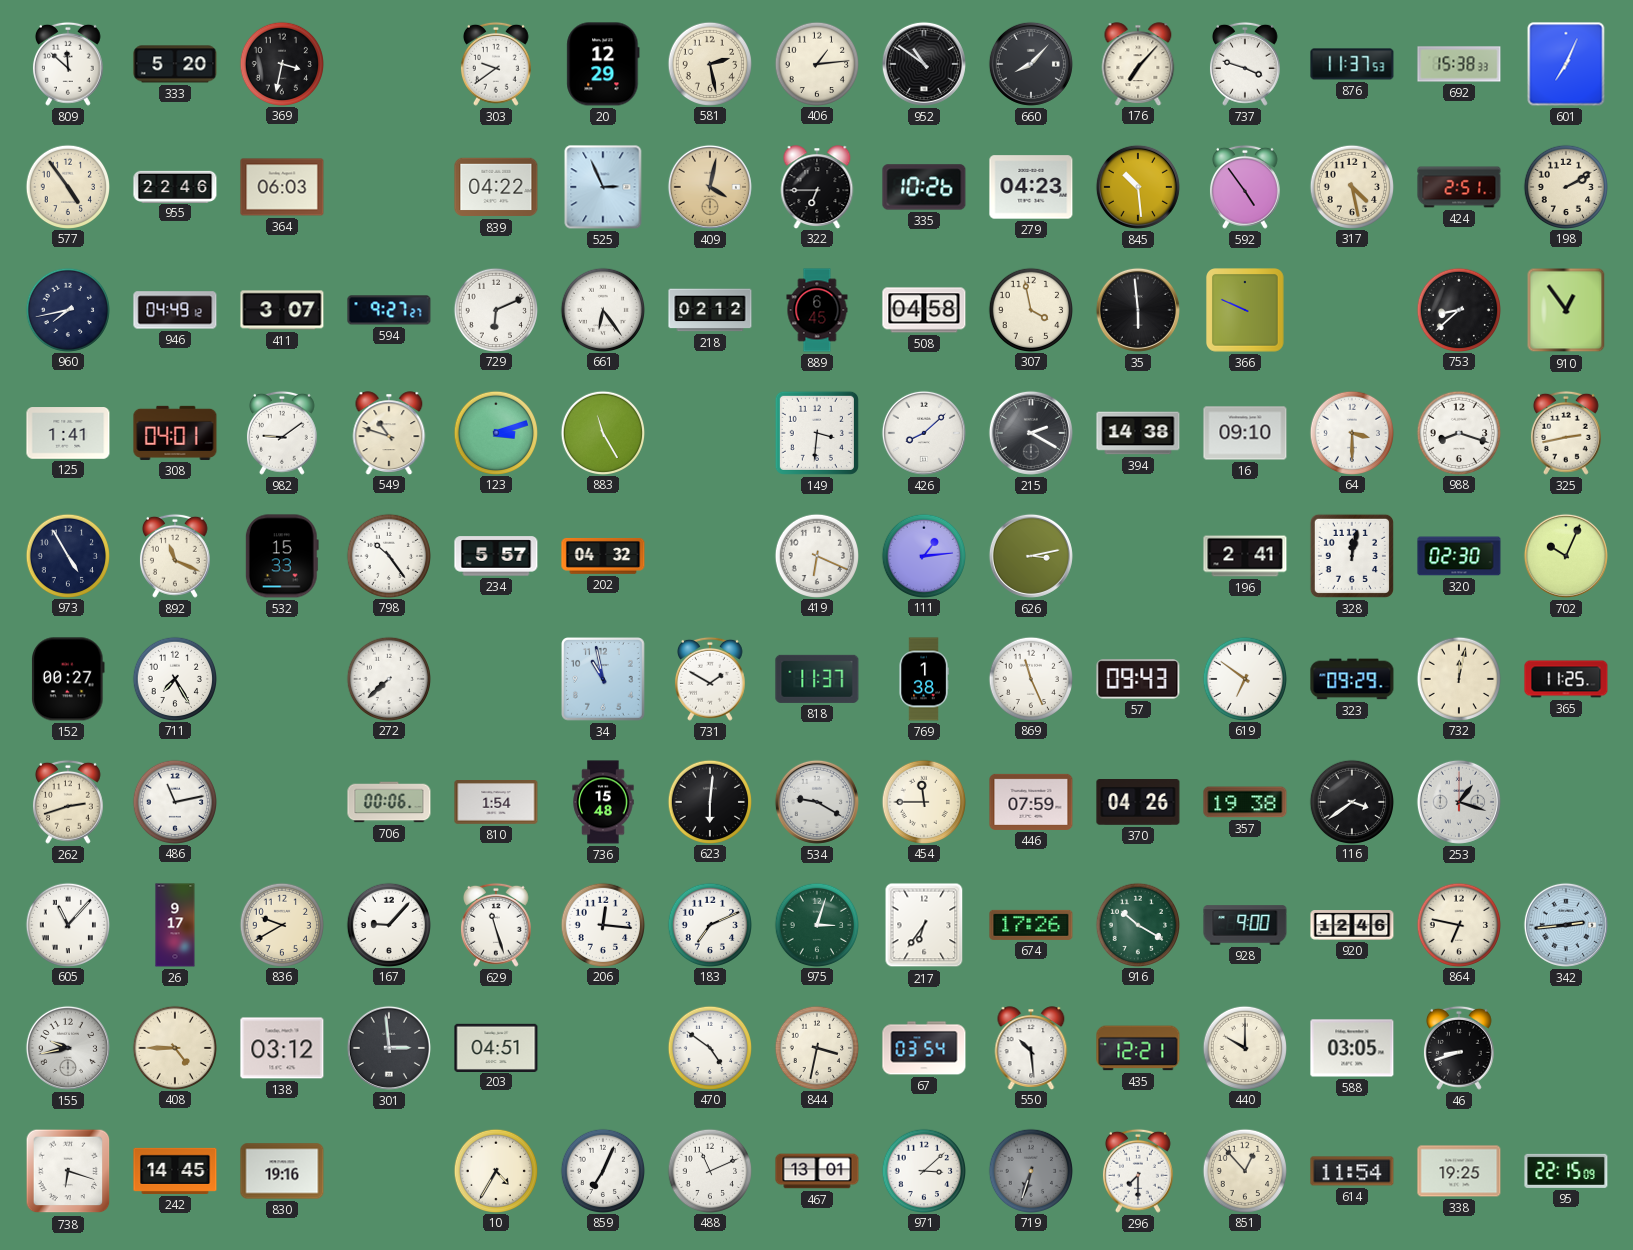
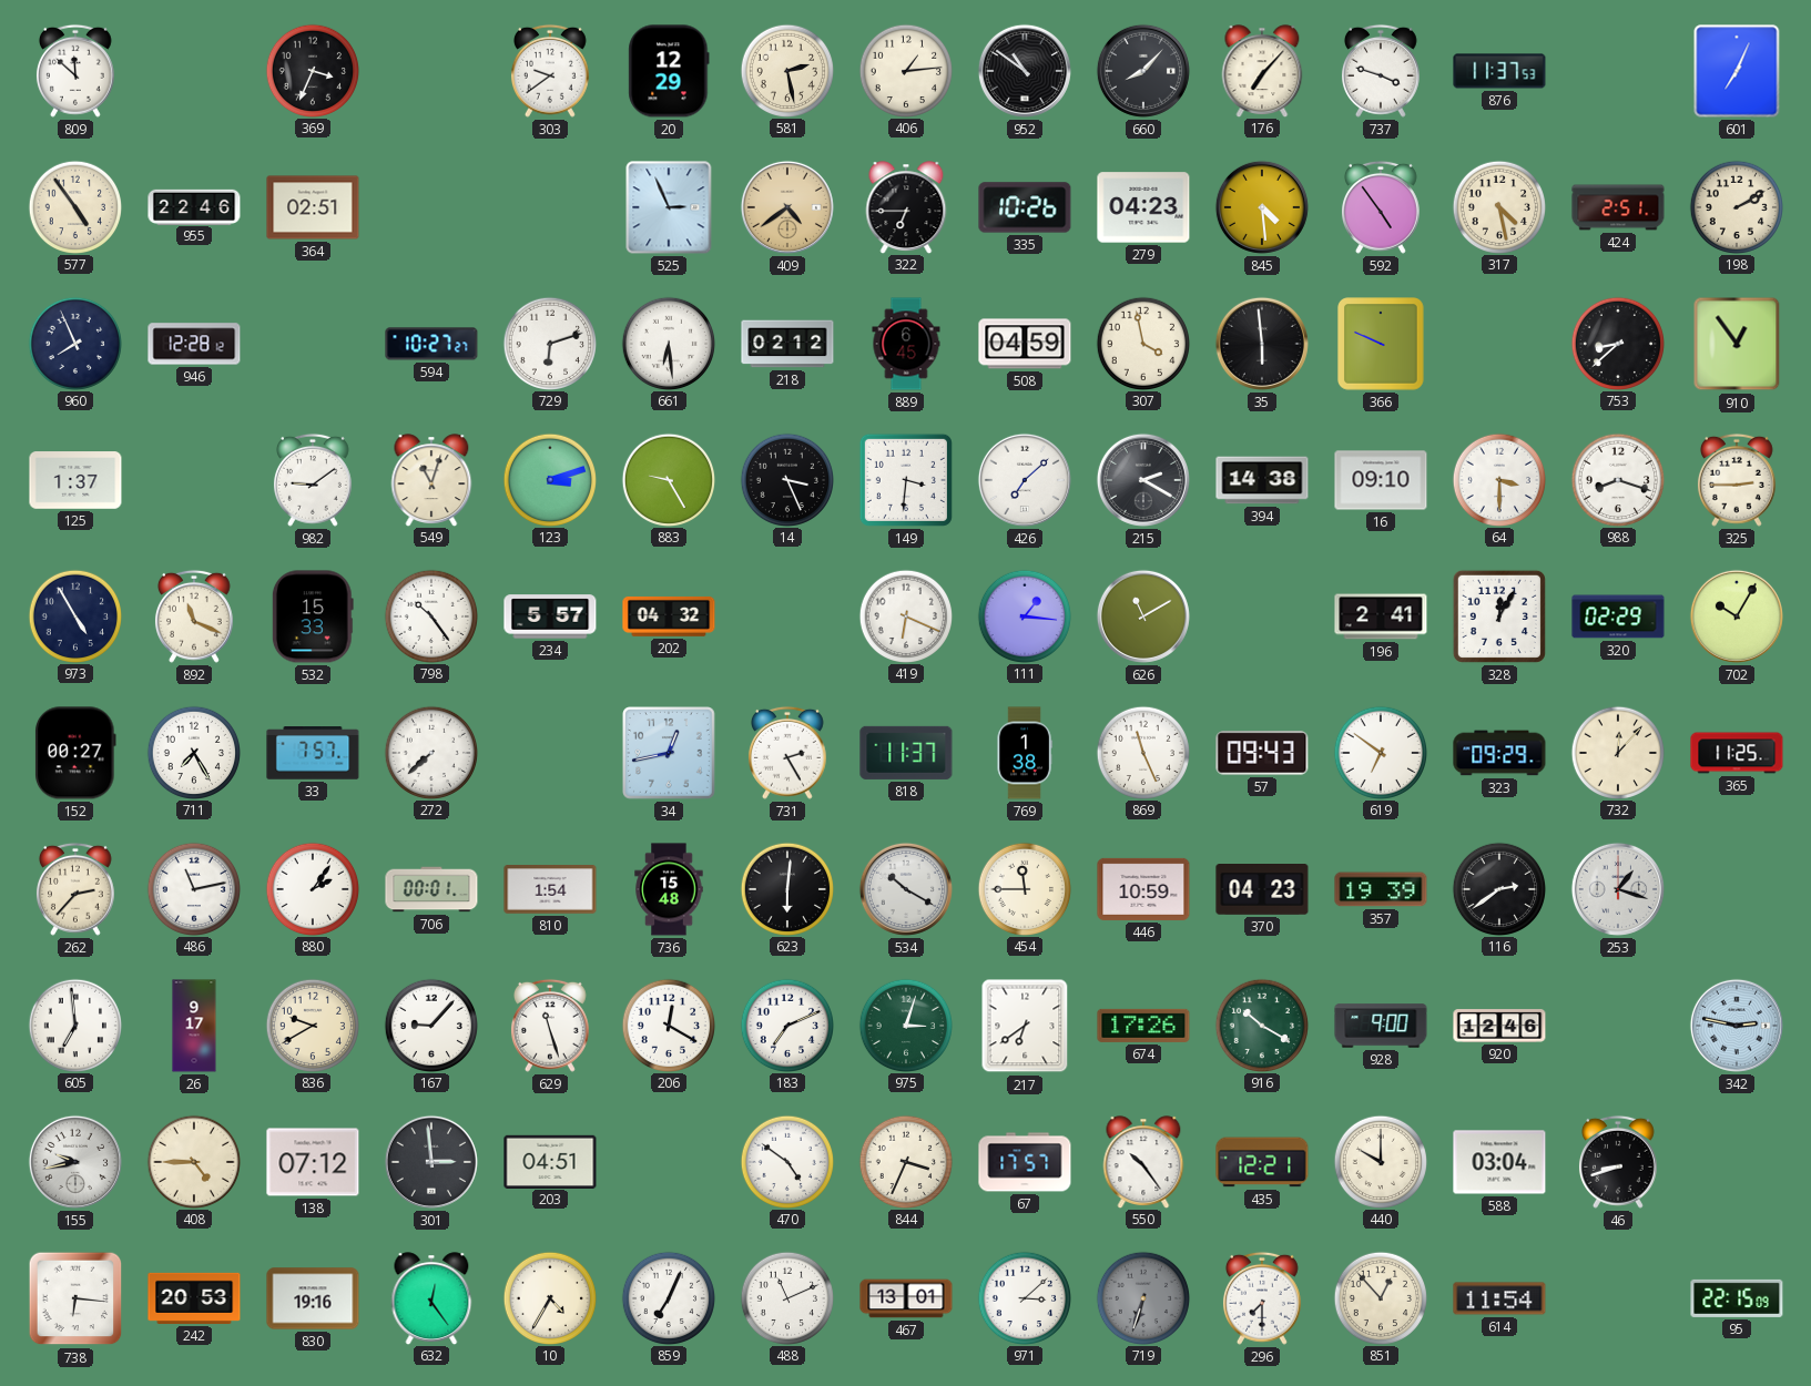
333: 5:20 -> none (175, 64)
369: 3:32 -> 3:34 (312, 70)
692: 15:38 -> none (1459, 64)
364: 06:03 -> 02:51 (313, 207)
839: 04:22 -> none (496, 187)
409: 4:02 -> 4:39 (787, 207)
845: 10:29 -> 4:29 (1262, 207)
960: 7:43 -> 7:56 (74, 343)
946: 04:49 -> 12:28 (194, 344)
411: 3:07 -> none (282, 310)
594: 9:27 -> 10:27 (431, 344)
729: 6:11 -> 6:12 (549, 343)
661: 6:24 -> 6:29 (668, 343)
508: 04:58 -> 04:59 (1025, 344)
125: 1:41 -> 1:37 (75, 480)
308: 04:01 -> none (175, 433)
549: 10:48 -> 11:03 (431, 480)
883: 11:25 -> 9:25 (668, 479)
14: none -> 3:26 (786, 479)
426: 8:08 -> 7:08 (1025, 480)
325: 2:43 -> 2:45 (1737, 480)
111: 1:14 -> 1:16 (1024, 615)
626: 3:13 -> 11:10 (1143, 616)
328: 12:02 -> 12:05 (1499, 616)
320: 02:30 -> 02:29 (1618, 616)
702: 10:04 -> 10:05 (1737, 616)
33: none -> 7:57 (313, 753)
34: 10:58 -> 12:43 (670, 754)
731: 1:50 -> 2:25 (787, 753)
732: 12:02 -> 12:07 (1617, 752)
262: 2:42 -> 2:37 (75, 889)
880: none -> 2:06 (312, 888)
706: 00:06 -> 00:01 (431, 889)
534: 9:20 -> 10:20 (906, 889)
446: 07:59 -> 10:59 (1143, 889)
370: 04:26 -> 04:23 (1262, 890)
357: 19:38 -> 19:39 (1381, 889)
116: 3:39 -> 2:39 (1498, 888)
605: 11:07 -> 6:59 (74, 1025)
206: 12:16 -> 12:20 (668, 1025)
217: 6:36 -> 6:39 (1025, 1026)
864: 6:47 -> none (1458, 924)
342: 2:44 -> 2:47 (1737, 1026)
138: 03:12 -> 07:12 (313, 1162)
844: 3:32 -> 3:34 (905, 1161)
67: 03:54 -> 17:57 (1025, 1162)
550: 10:29 -> 10:24 (1143, 1162)
588: 03:05 -> 03:04 (1499, 1162)
738: 6:18 -> 6:16 (75, 1298)
242: 14:45 -> 20:53 (194, 1298)
632: none -> 12:24 (431, 1298)
338: 19:25 -> none (1459, 1171)
